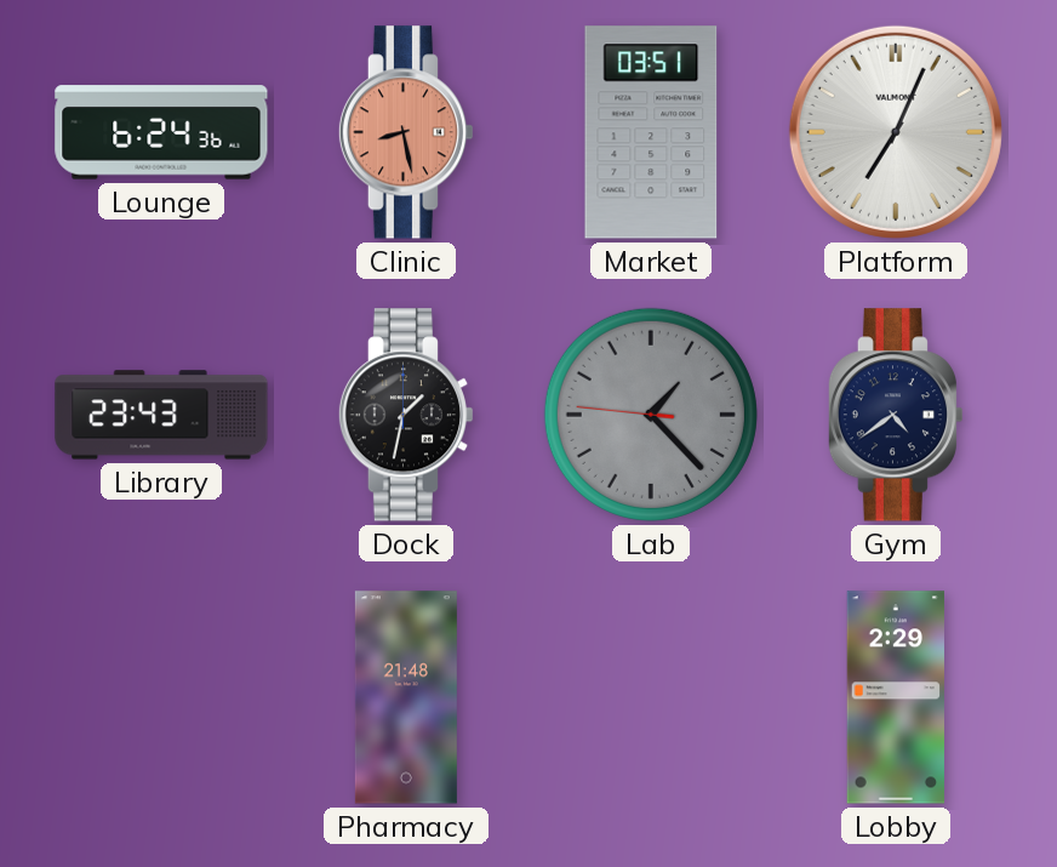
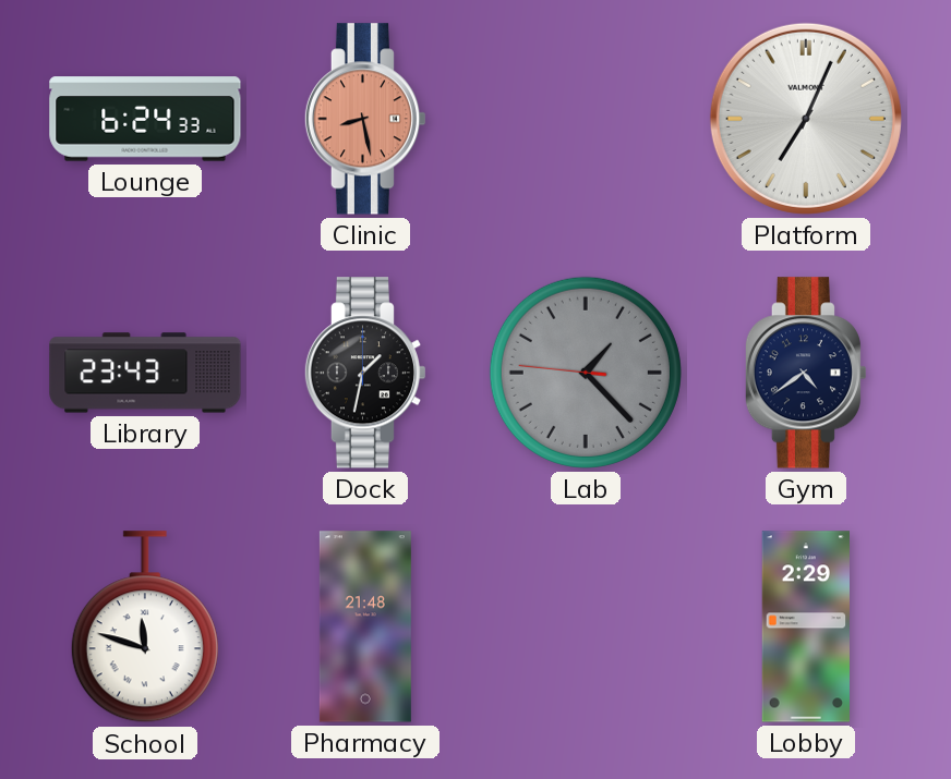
Lounge: 6:24:36 -> 6:24:33 (145, 119)
Market: 03:51 -> none (651, 132)
School: none -> 11:48 (145, 628)
